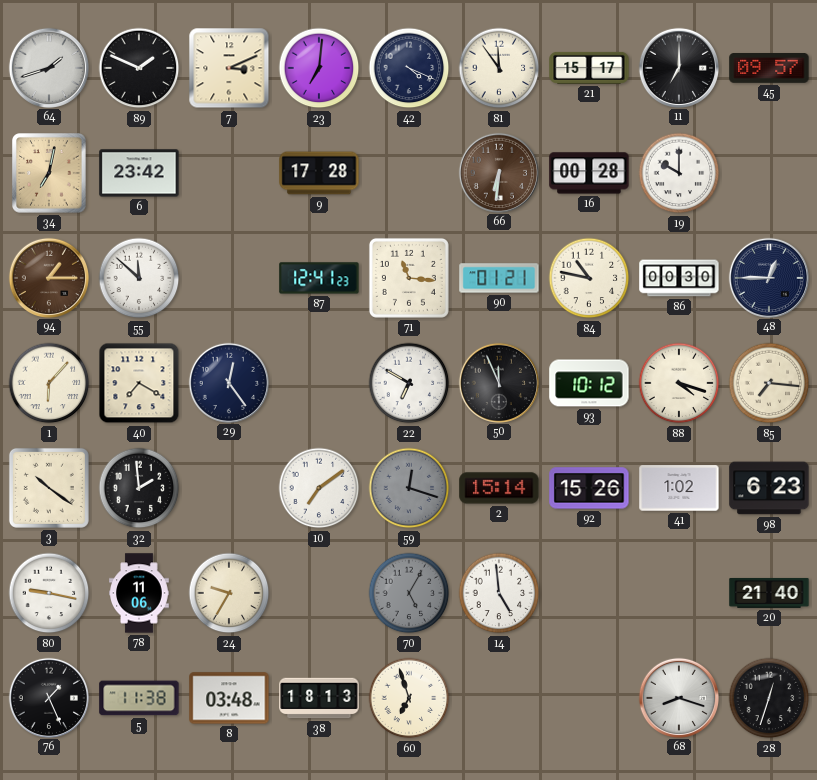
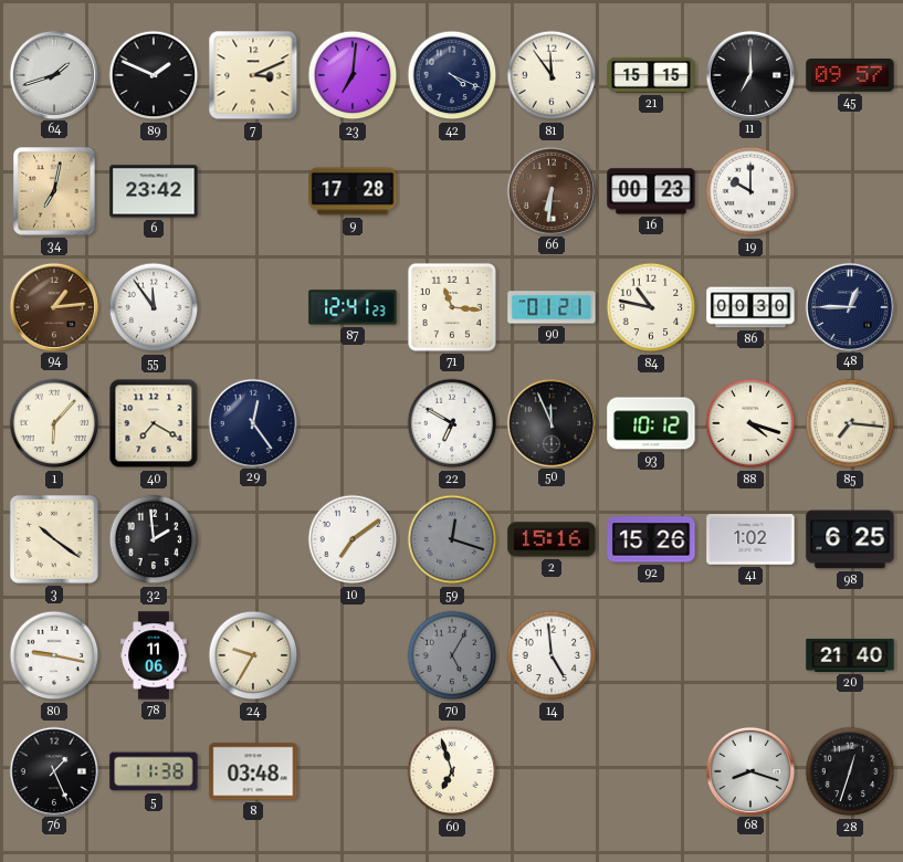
21: 15:17 -> 15:15 (651, 75)
16: 00:28 -> 00:23 (651, 191)
94: 1:15 -> 1:14 (53, 306)
55: 11:52 -> 11:54 (154, 307)
2: 15:14 -> 15:16 (552, 539)
98: 6:23 -> 6:25 (850, 539)
38: 18:13 -> none (319, 698)
